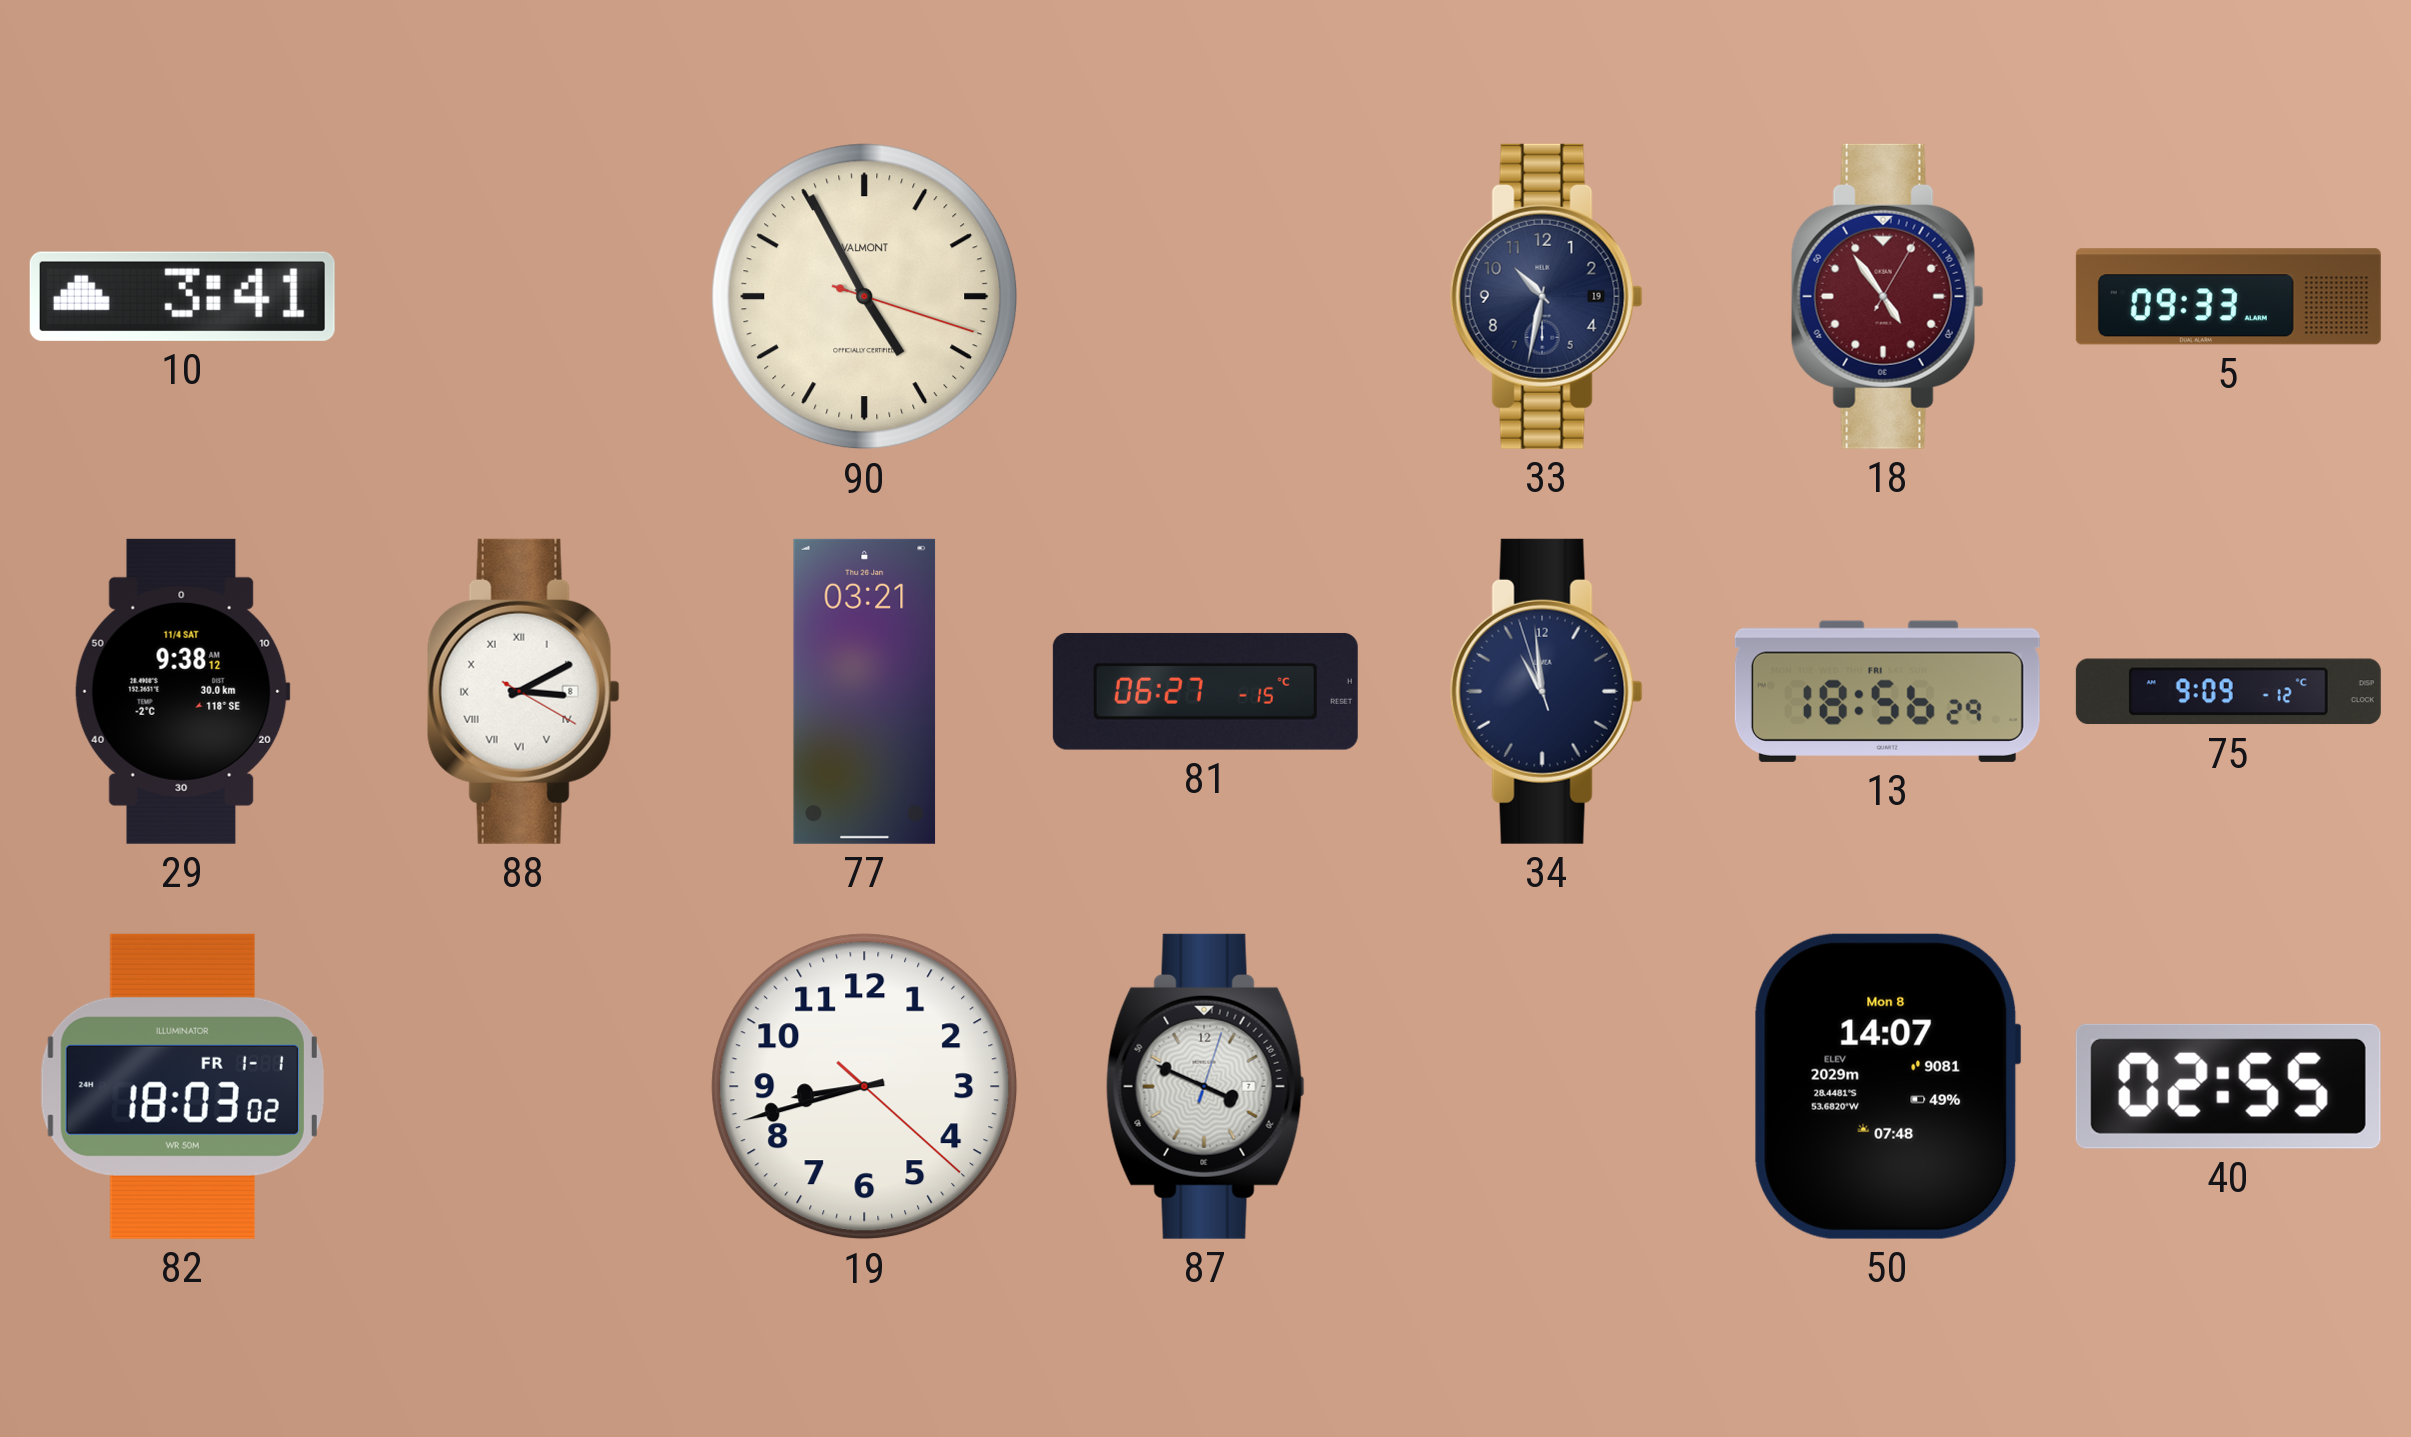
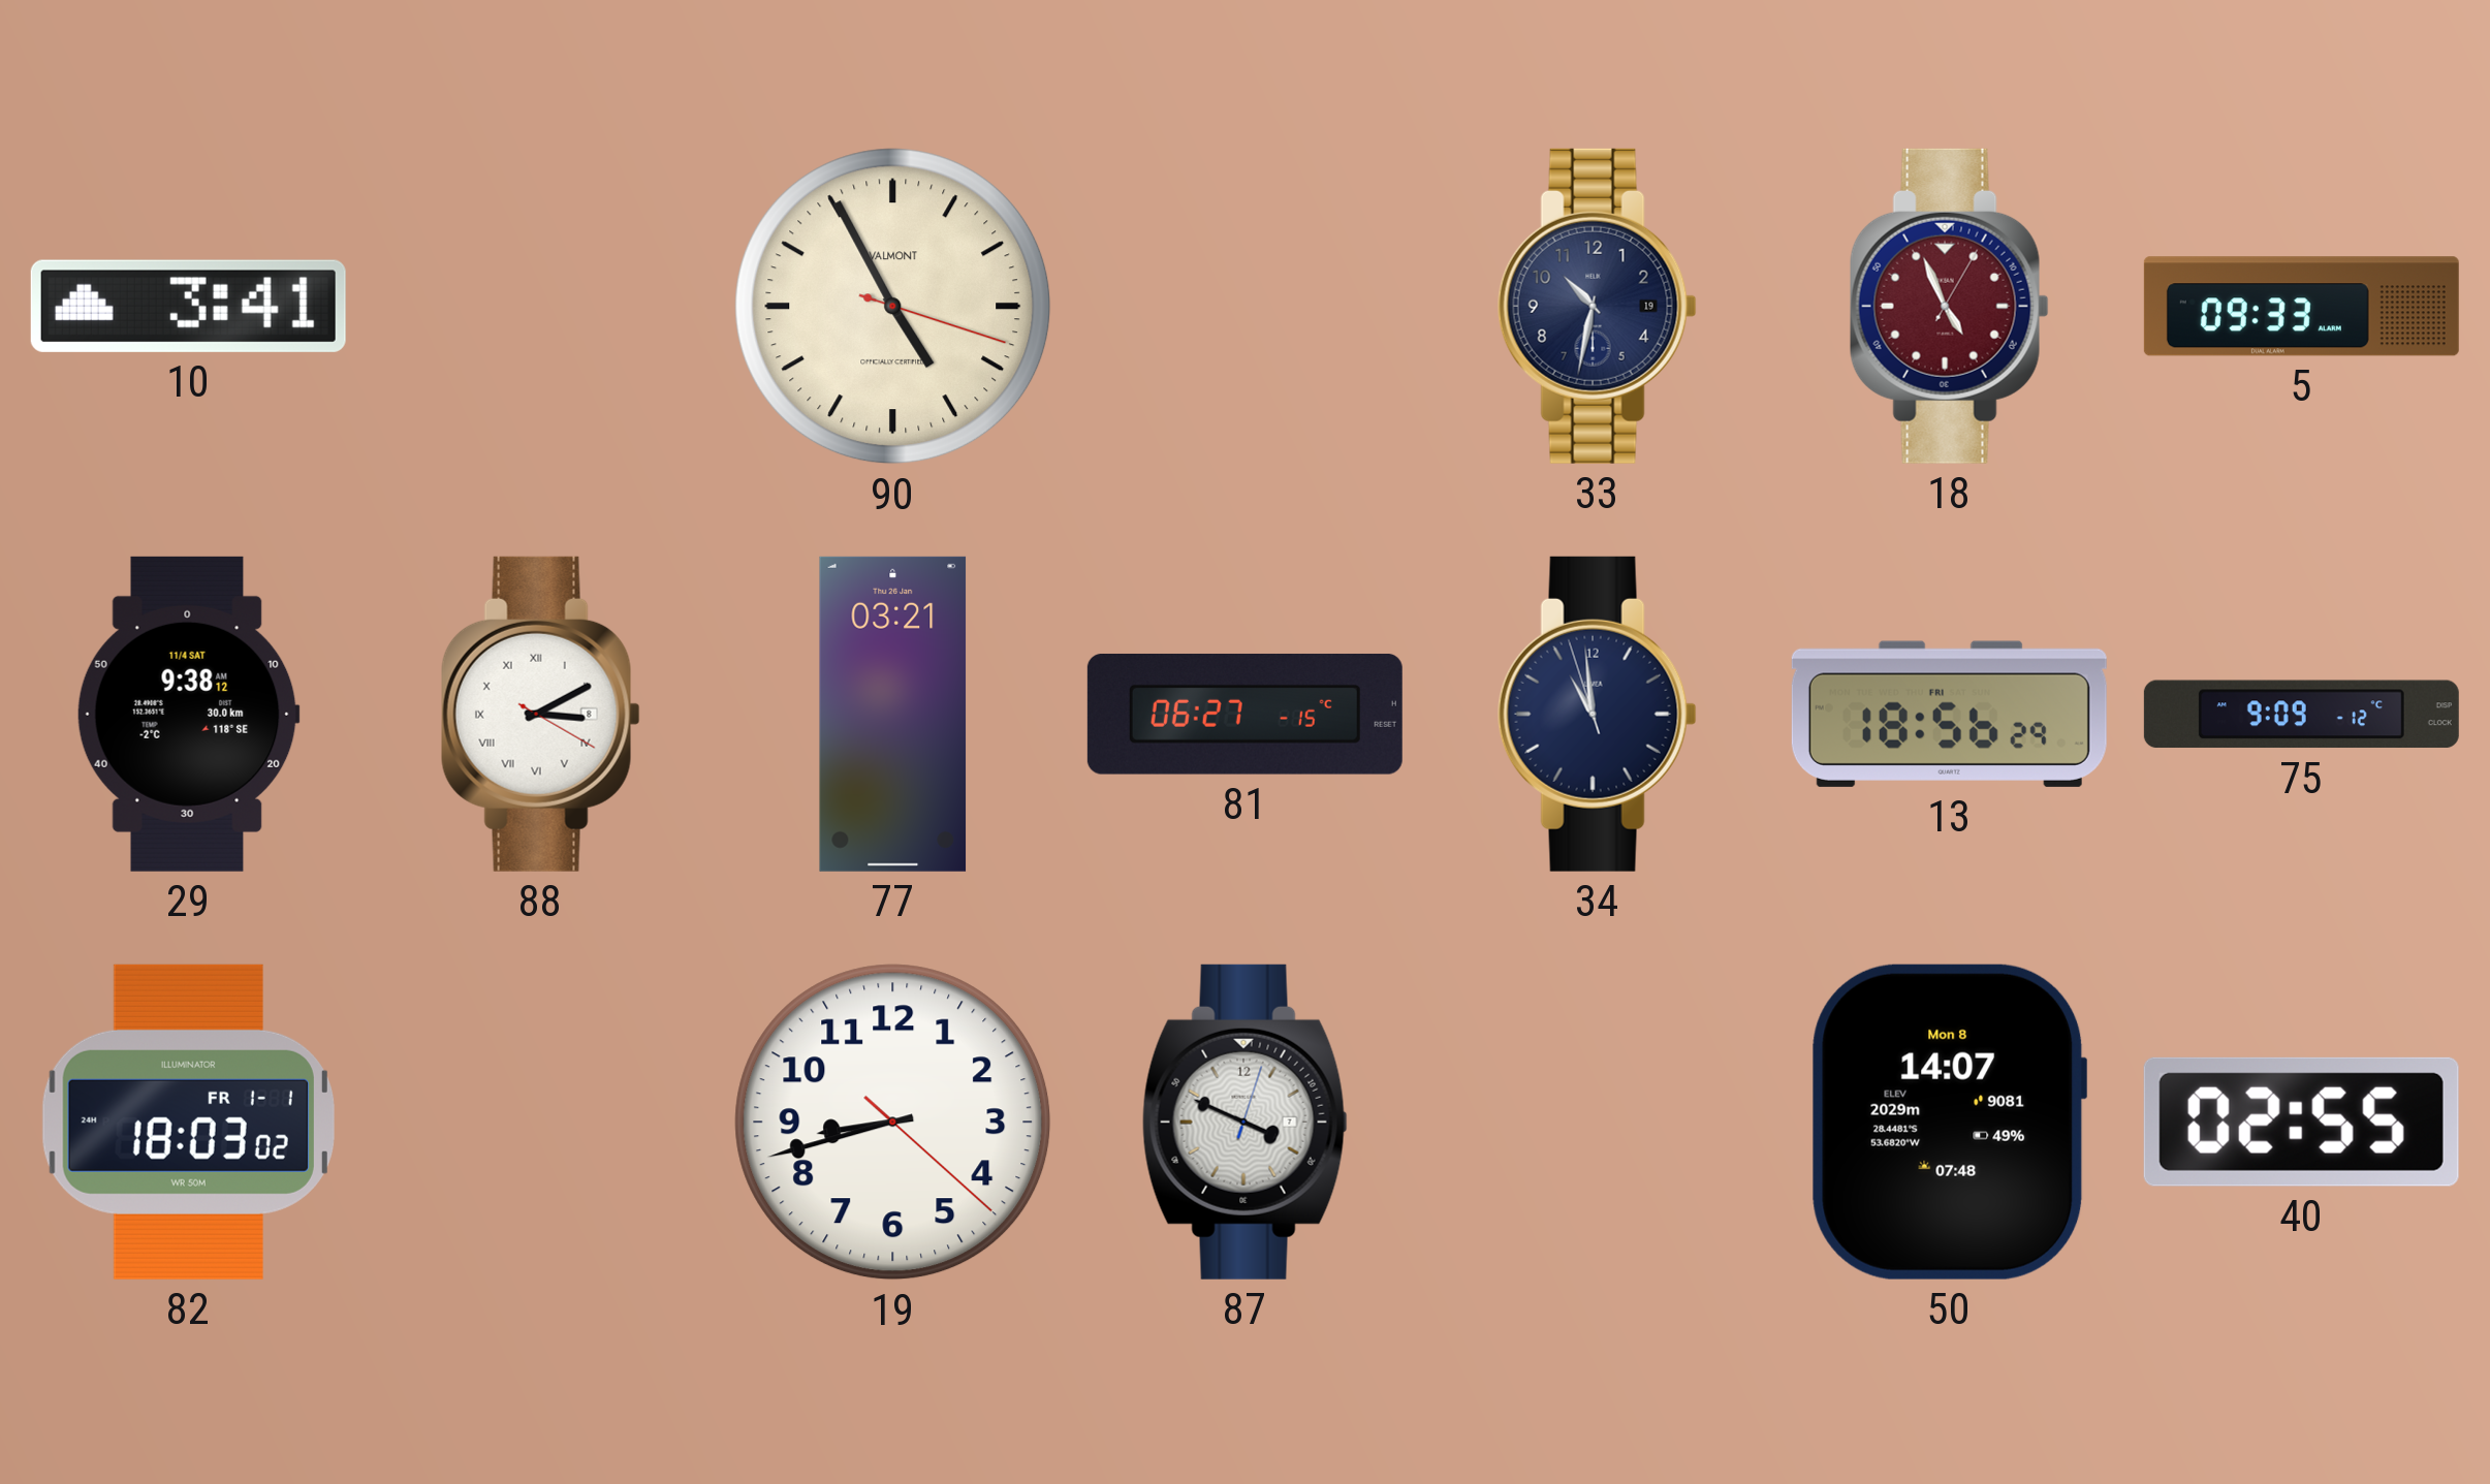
18: 4:54 -> 4:56 (1949, 306)
